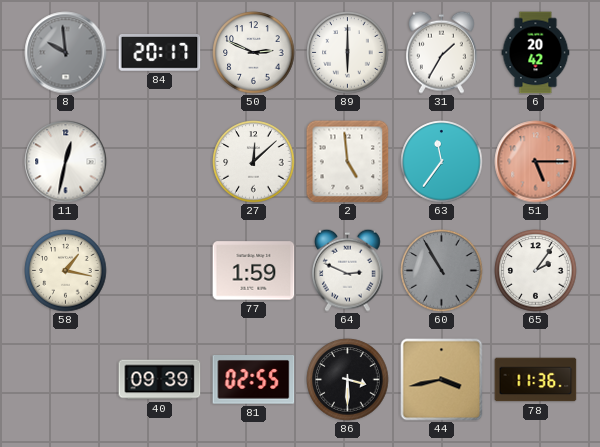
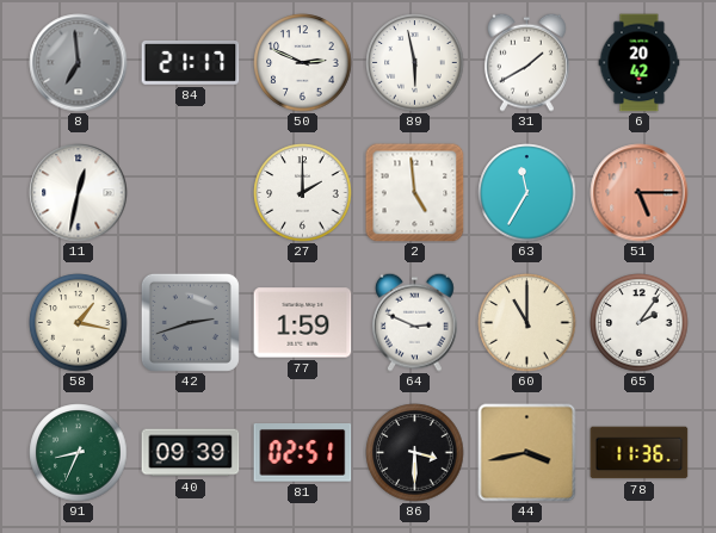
8: 9:59 -> 6:59 (79, 63)
84: 20:17 -> 21:17 (191, 63)
89: 6:00 -> 5:58 (415, 63)
31: 1:35 -> 1:40 (526, 62)
27: 12:08 -> 2:00 (303, 193)
63: 11:36 -> 11:35 (527, 193)
42: none -> 2:42 (190, 322)
60: 10:55 -> 11:00 (527, 323)
60 dial: grey -> cream (527, 323)
91: none -> 8:34 (79, 453)
81: 02:55 -> 02:51 (303, 453)
